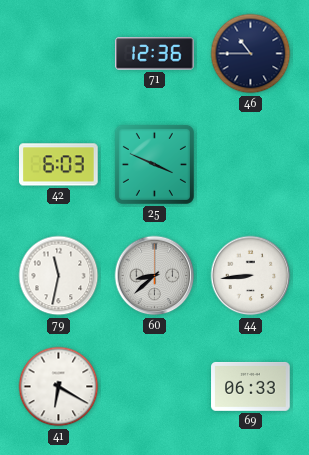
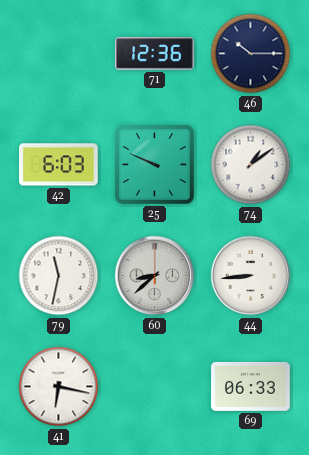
46: 10:45 -> 10:15 (251, 54)
25: 3:49 -> 9:49 (154, 164)
74: none -> 1:09 (251, 165)
41: 6:20 -> 6:17 (59, 387)
